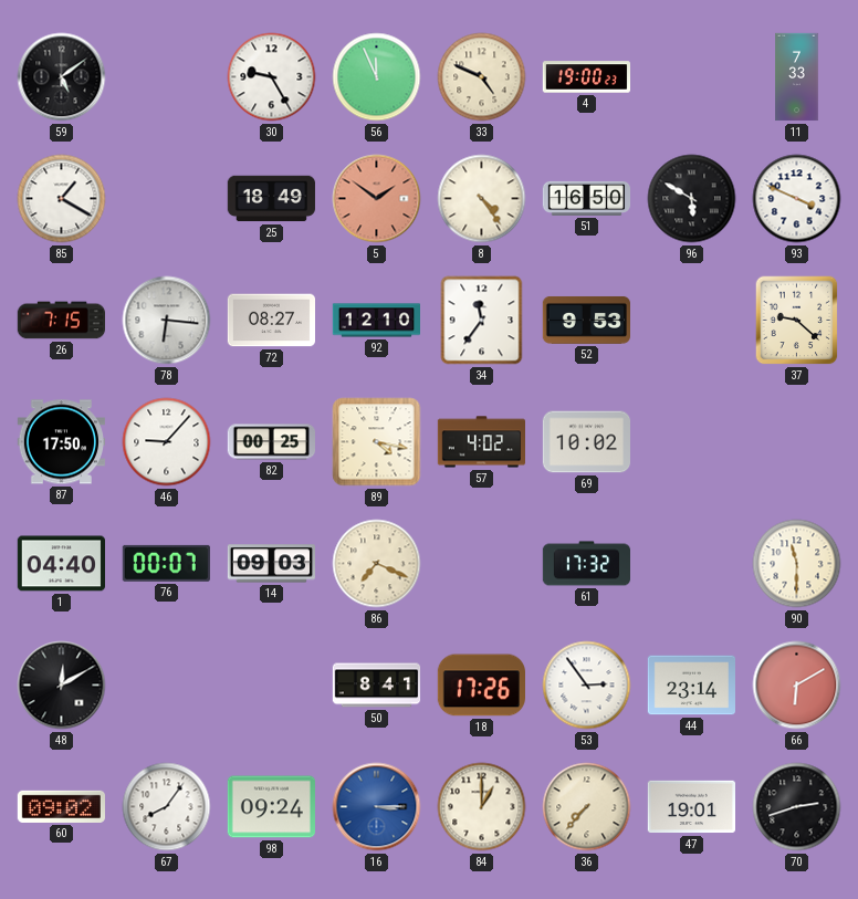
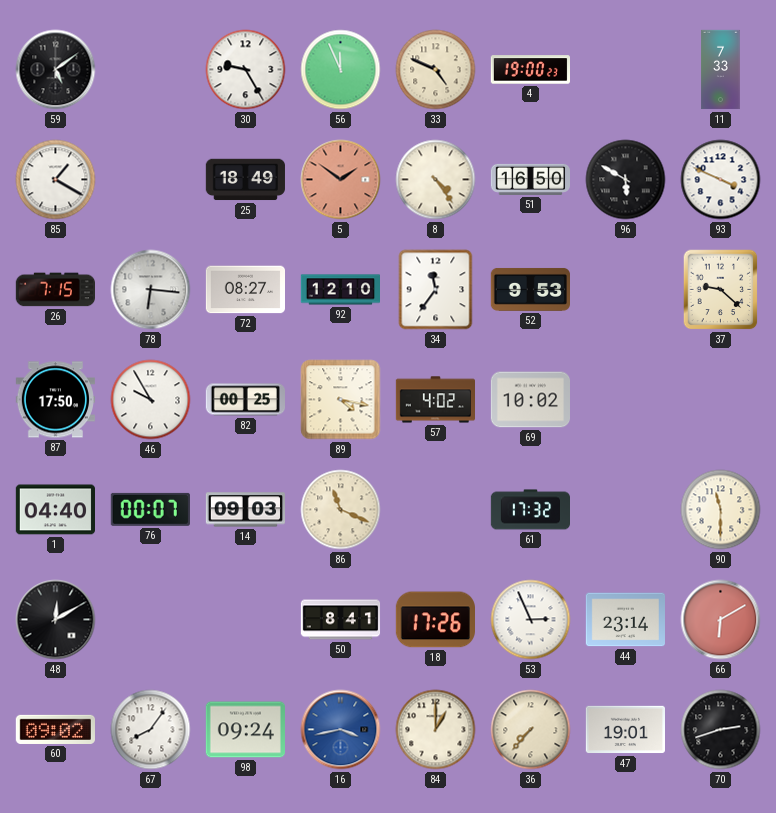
46: 9:07 -> 9:55 (151, 400)
86: 7:19 -> 11:19 (341, 510)
53: 2:54 -> 2:56 (531, 620)
16: 3:15 -> 3:43 (341, 730)
